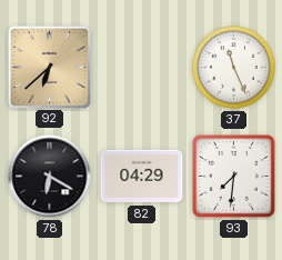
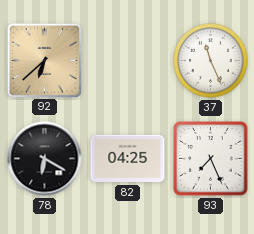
82: 04:29 -> 04:25 (128, 159)
93: 7:31 -> 7:26 (211, 159)
